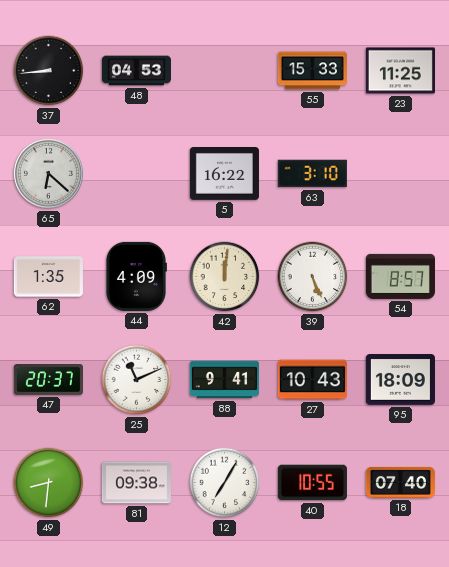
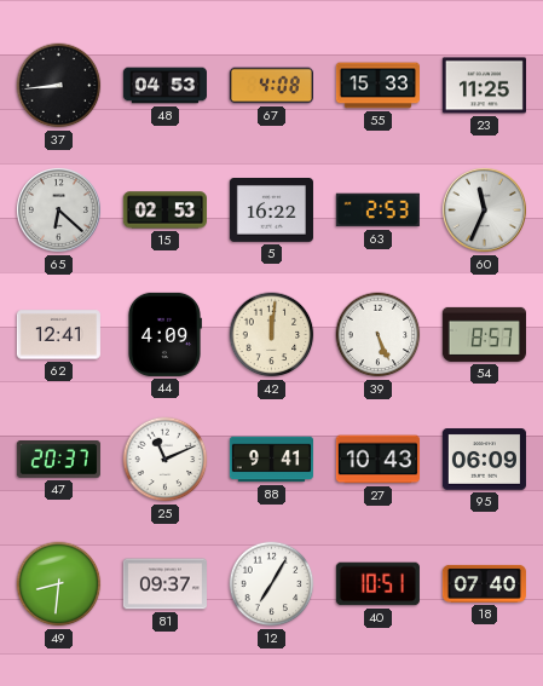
67: none -> 4:08 (271, 86)
15: none -> 02:53 (164, 211)
63: 3:10 -> 2:53 (377, 211)
60: none -> 11:34 (484, 209)
62: 1:35 -> 12:41 (58, 335)
95: 18:09 -> 06:09 (484, 460)
81: 09:38 -> 09:37 (164, 584)
40: 10:55 -> 10:51 (377, 584)
